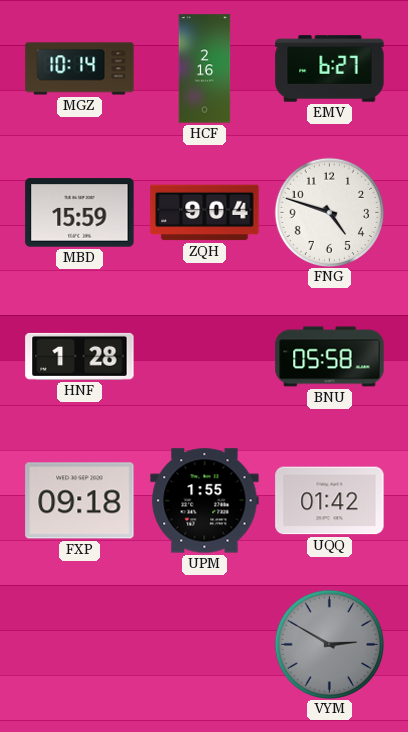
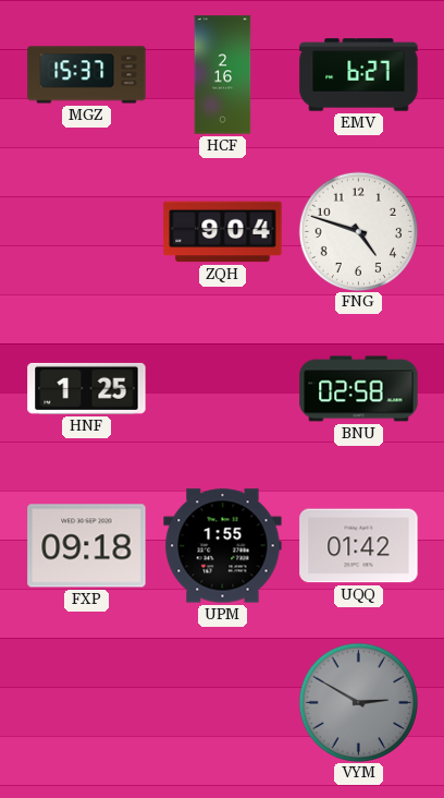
MGZ: 10:14 -> 15:37 (87, 75)
MBD: 15:59 -> none (80, 213)
HNF: 1:28 -> 1:25 (87, 388)
BNU: 05:58 -> 02:58 (359, 389)
